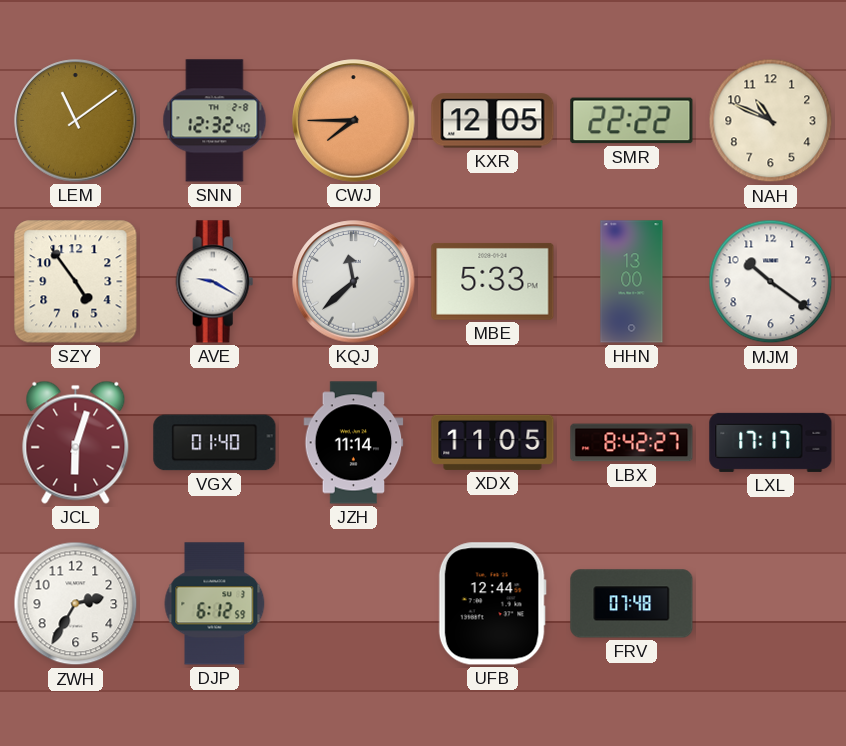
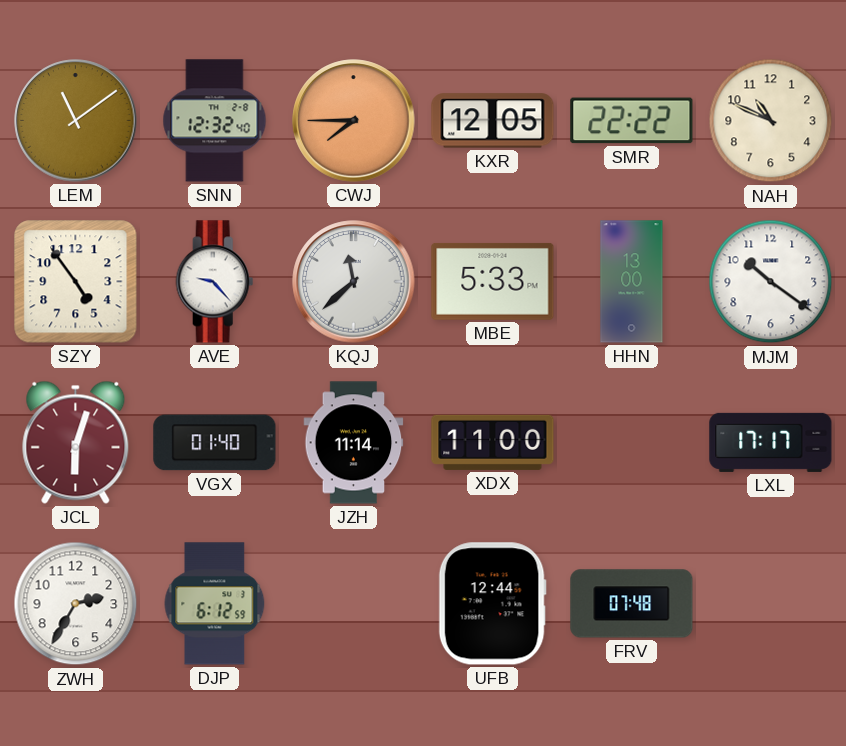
AVE: 9:20 -> 9:23 (215, 282)
XDX: 11:05 -> 11:00 (493, 442)
LBX: 8:42 -> none (632, 443)
